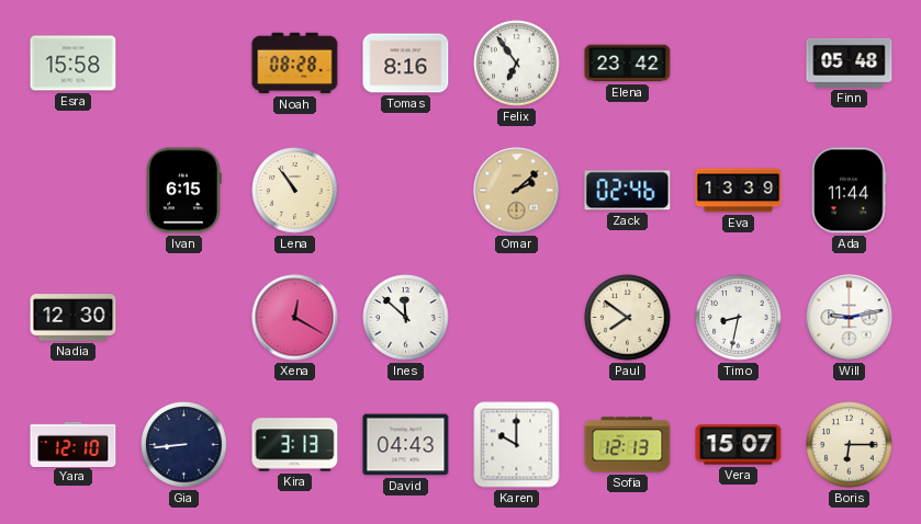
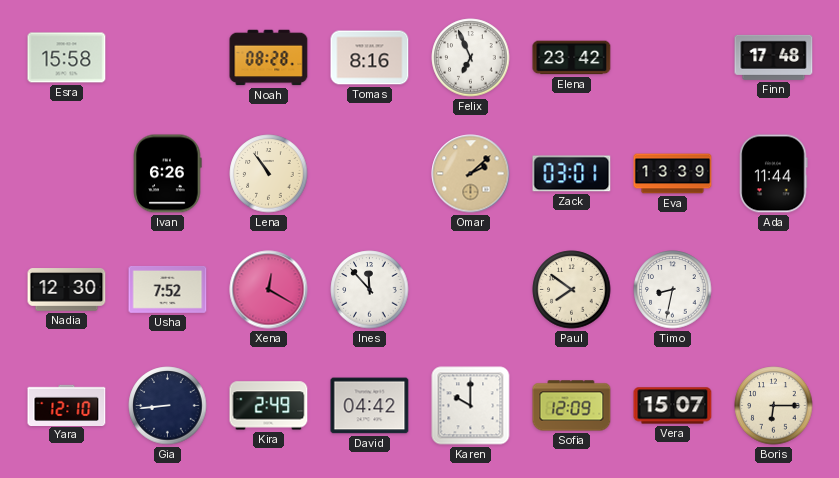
Felix: 6:54 -> 6:56 (471, 58)
Finn: 05:48 -> 17:48 (774, 57)
Ivan: 6:15 -> 6:26 (167, 174)
Zack: 02:46 -> 03:01 (572, 174)
Usha: none -> 7:52 (168, 289)
Ines: 11:52 -> 11:53 (370, 290)
Will: 9:13 -> none (850, 318)
Kira: 3:13 -> 2:49 (269, 406)
David: 04:43 -> 04:42 (370, 406)
Sofia: 12:13 -> 12:09 (572, 406)
